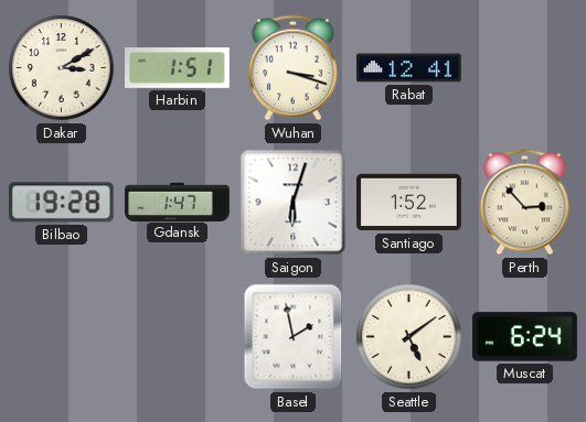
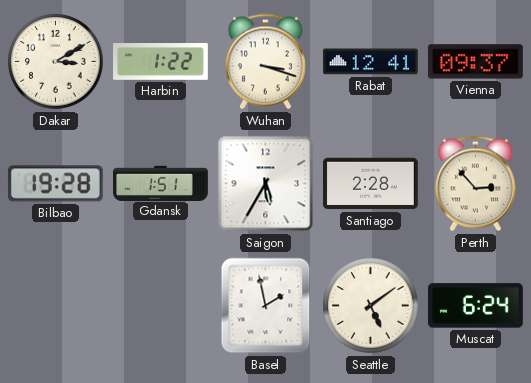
Harbin: 1:51 -> 1:22 (161, 62)
Vienna: none -> 09:37 (475, 62)
Gdansk: 1:47 -> 1:51 (161, 183)
Saigon: 6:03 -> 5:35 (266, 184)
Santiago: 1:52 -> 2:28 (371, 184)
